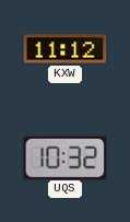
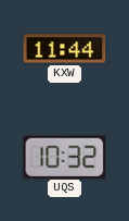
KXW: 11:12 -> 11:44 (65, 49)
